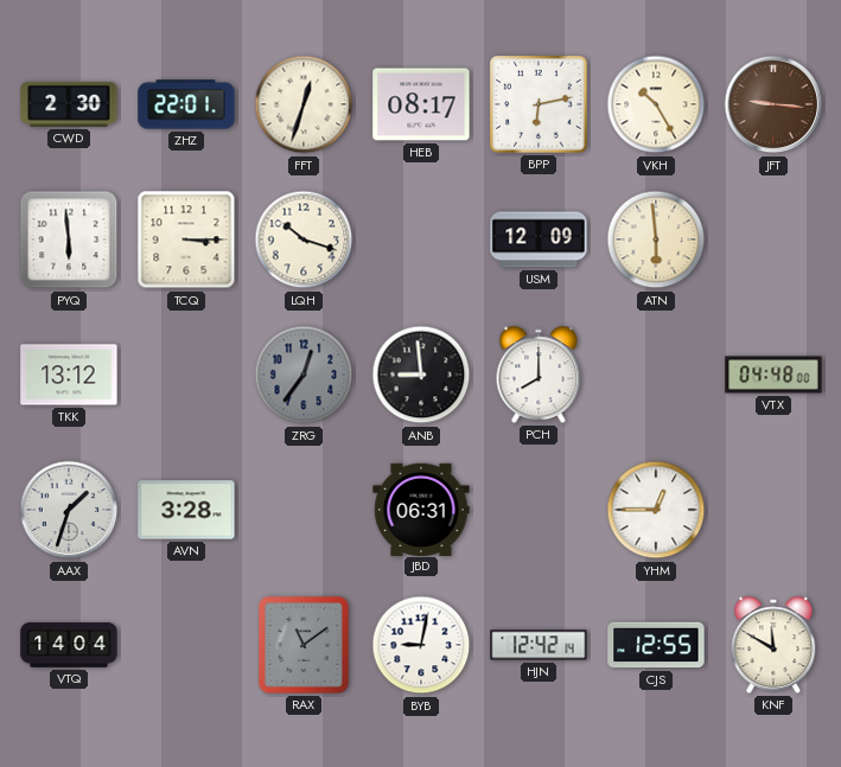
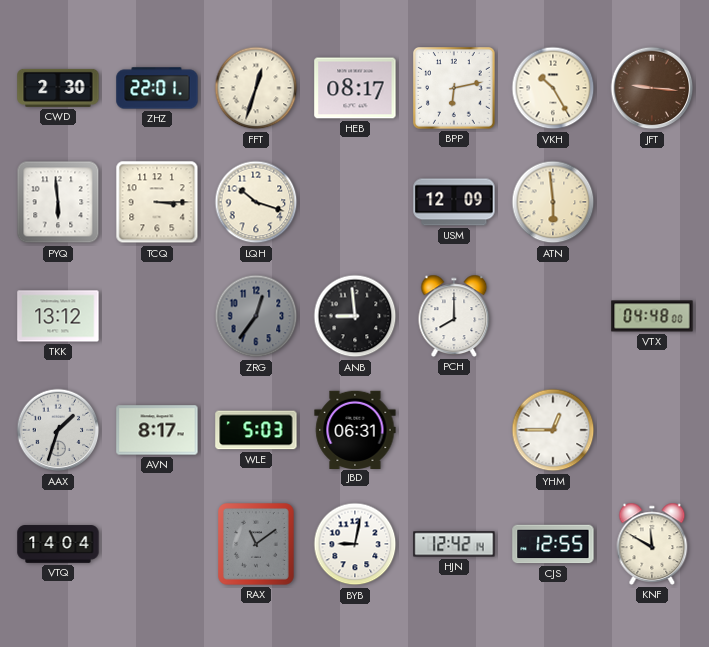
AVN: 3:28 -> 8:17 (157, 430)
WLE: none -> 5:03 (256, 430)
